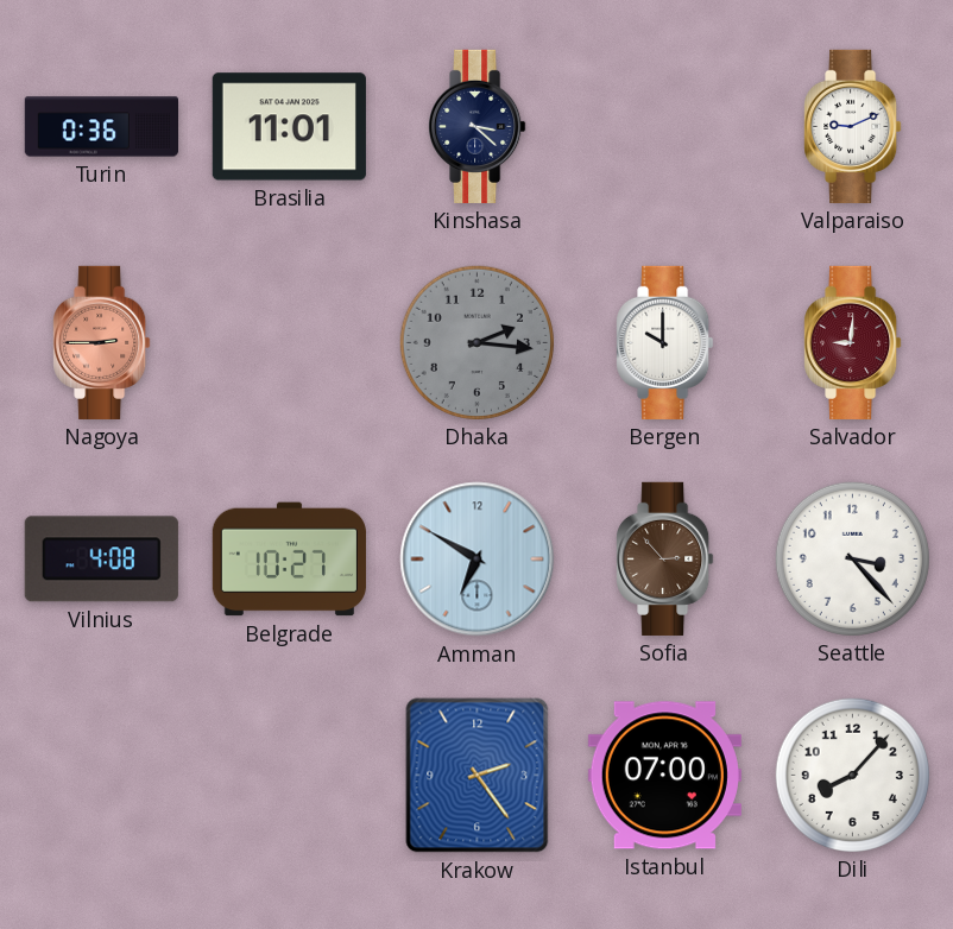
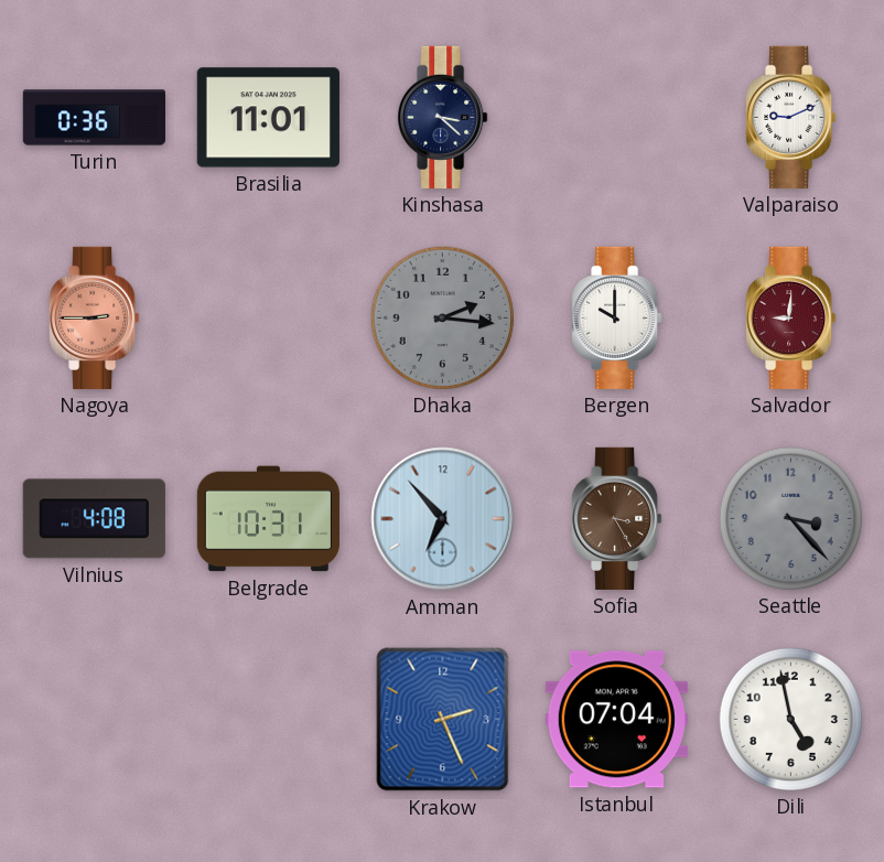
Belgrade: 10:27 -> 10:31 (268, 519)
Amman: 6:50 -> 6:53 (443, 519)
Sofia: 2:53 -> 3:25 (617, 518)
Seattle dial: white -> grey (790, 518)
Krakow: 2:24 -> 2:26 (443, 720)
Istanbul: 07:00 -> 07:04 (616, 720)
Dili: 8:07 -> 4:58 (790, 719)
